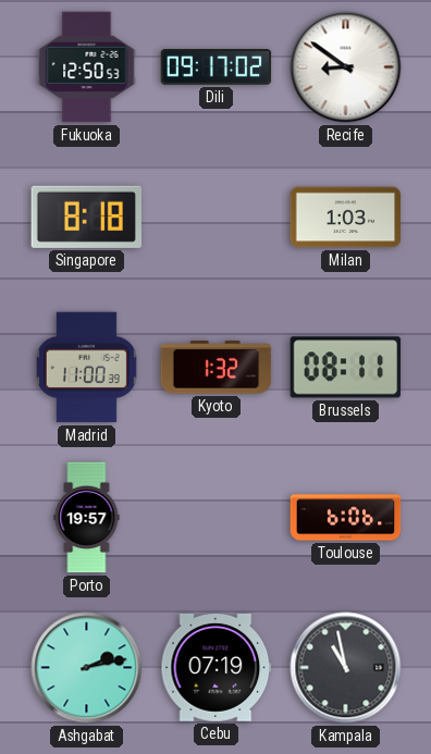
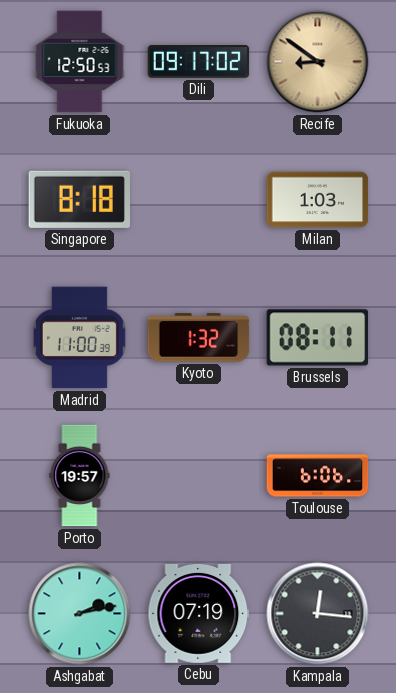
Recife dial: white -> champagne (318, 62)
Kampala: 10:58 -> 12:16 (318, 614)
